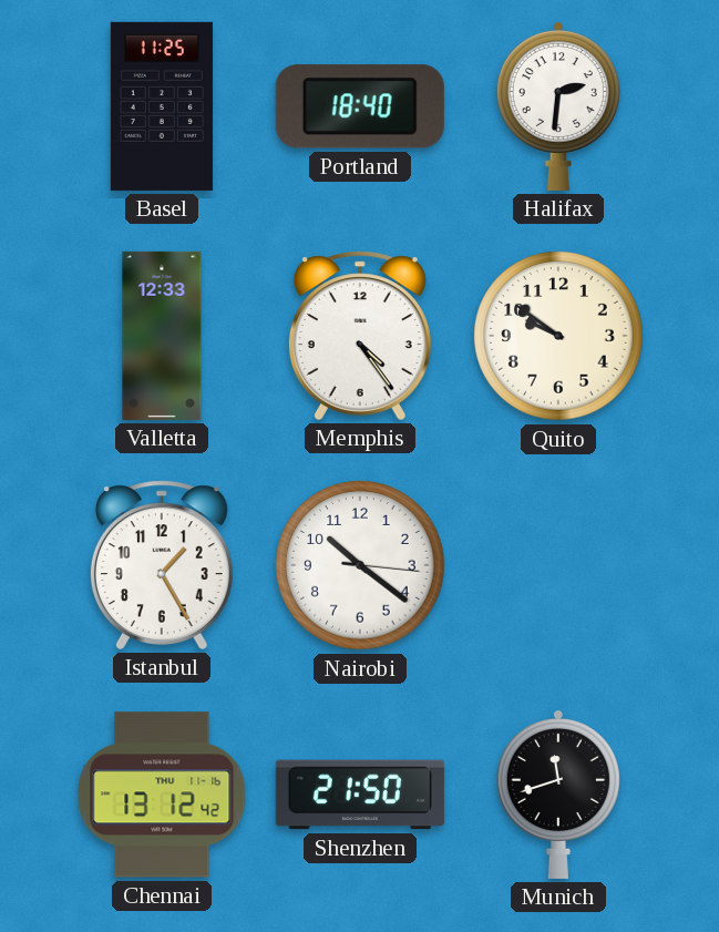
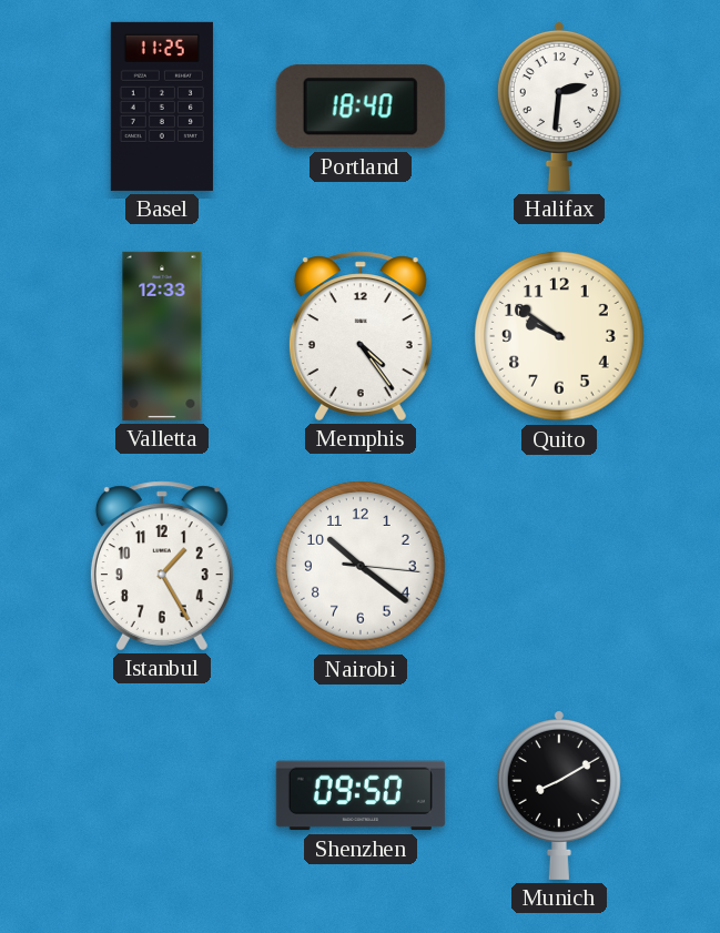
Chennai: 13:12 -> none (162, 795)
Shenzhen: 21:50 -> 09:50 (361, 795)
Munich: 11:42 -> 8:10 (559, 795)
